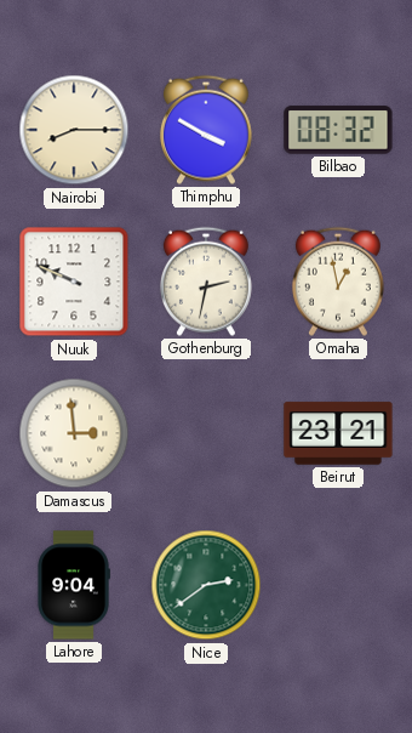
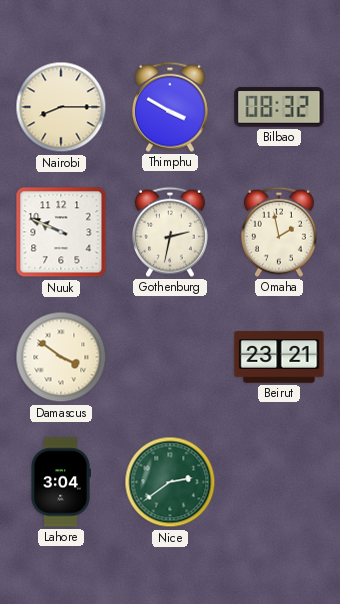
Omaha: 12:58 -> 1:58 (279, 232)
Damascus: 2:59 -> 3:51 (61, 357)
Lahore: 9:04 -> 3:04 (61, 482)
